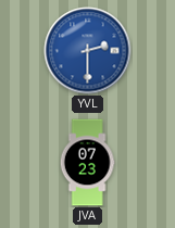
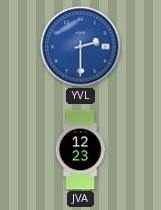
JVA: 07:23 -> 12:23 (80, 150)
